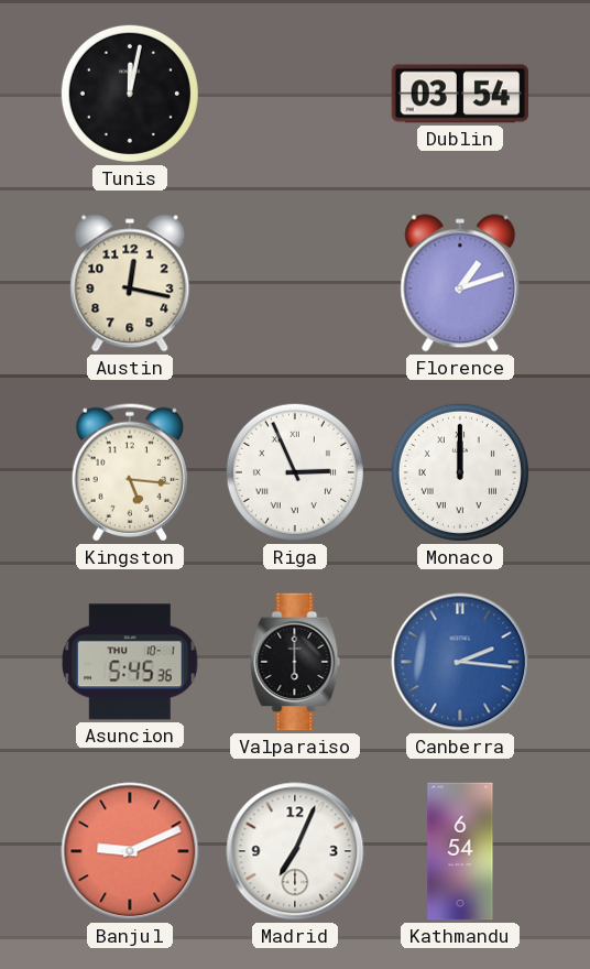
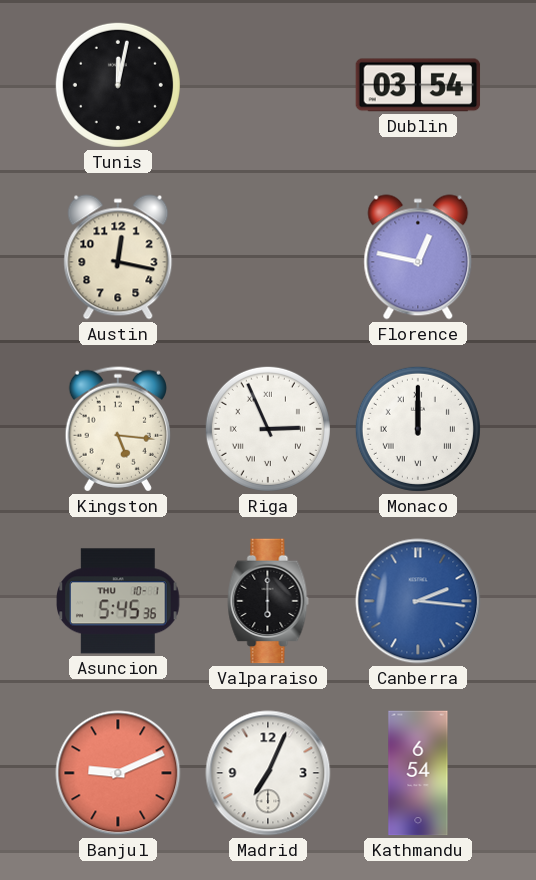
Florence: 1:12 -> 12:47 (418, 257)
